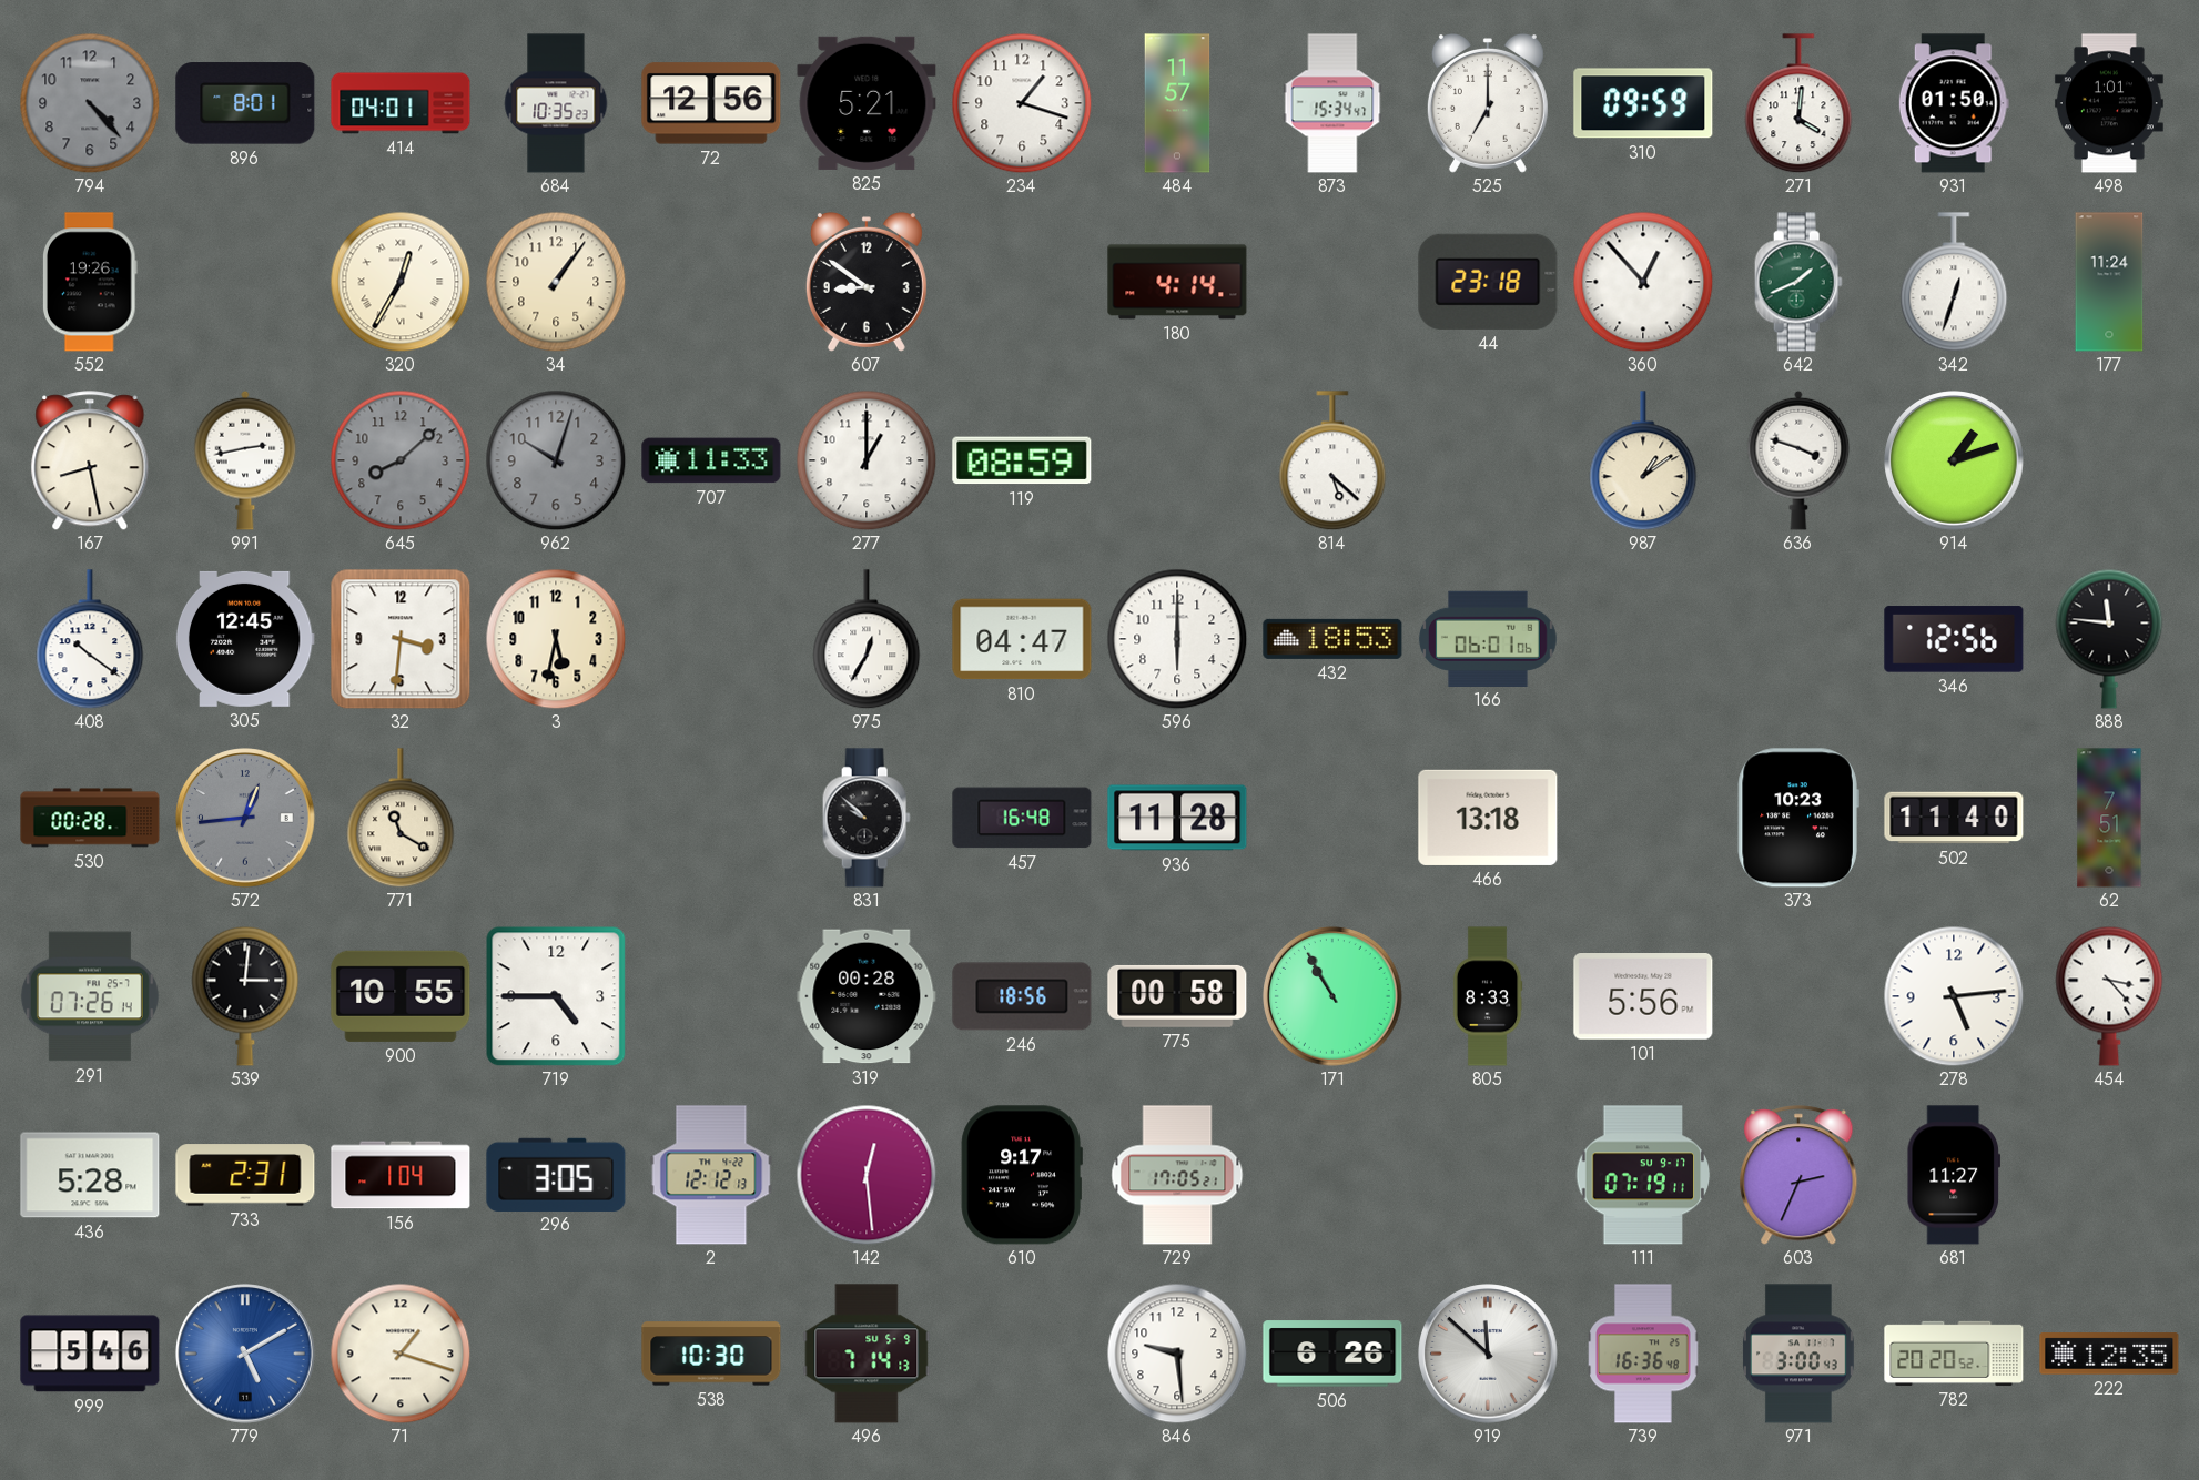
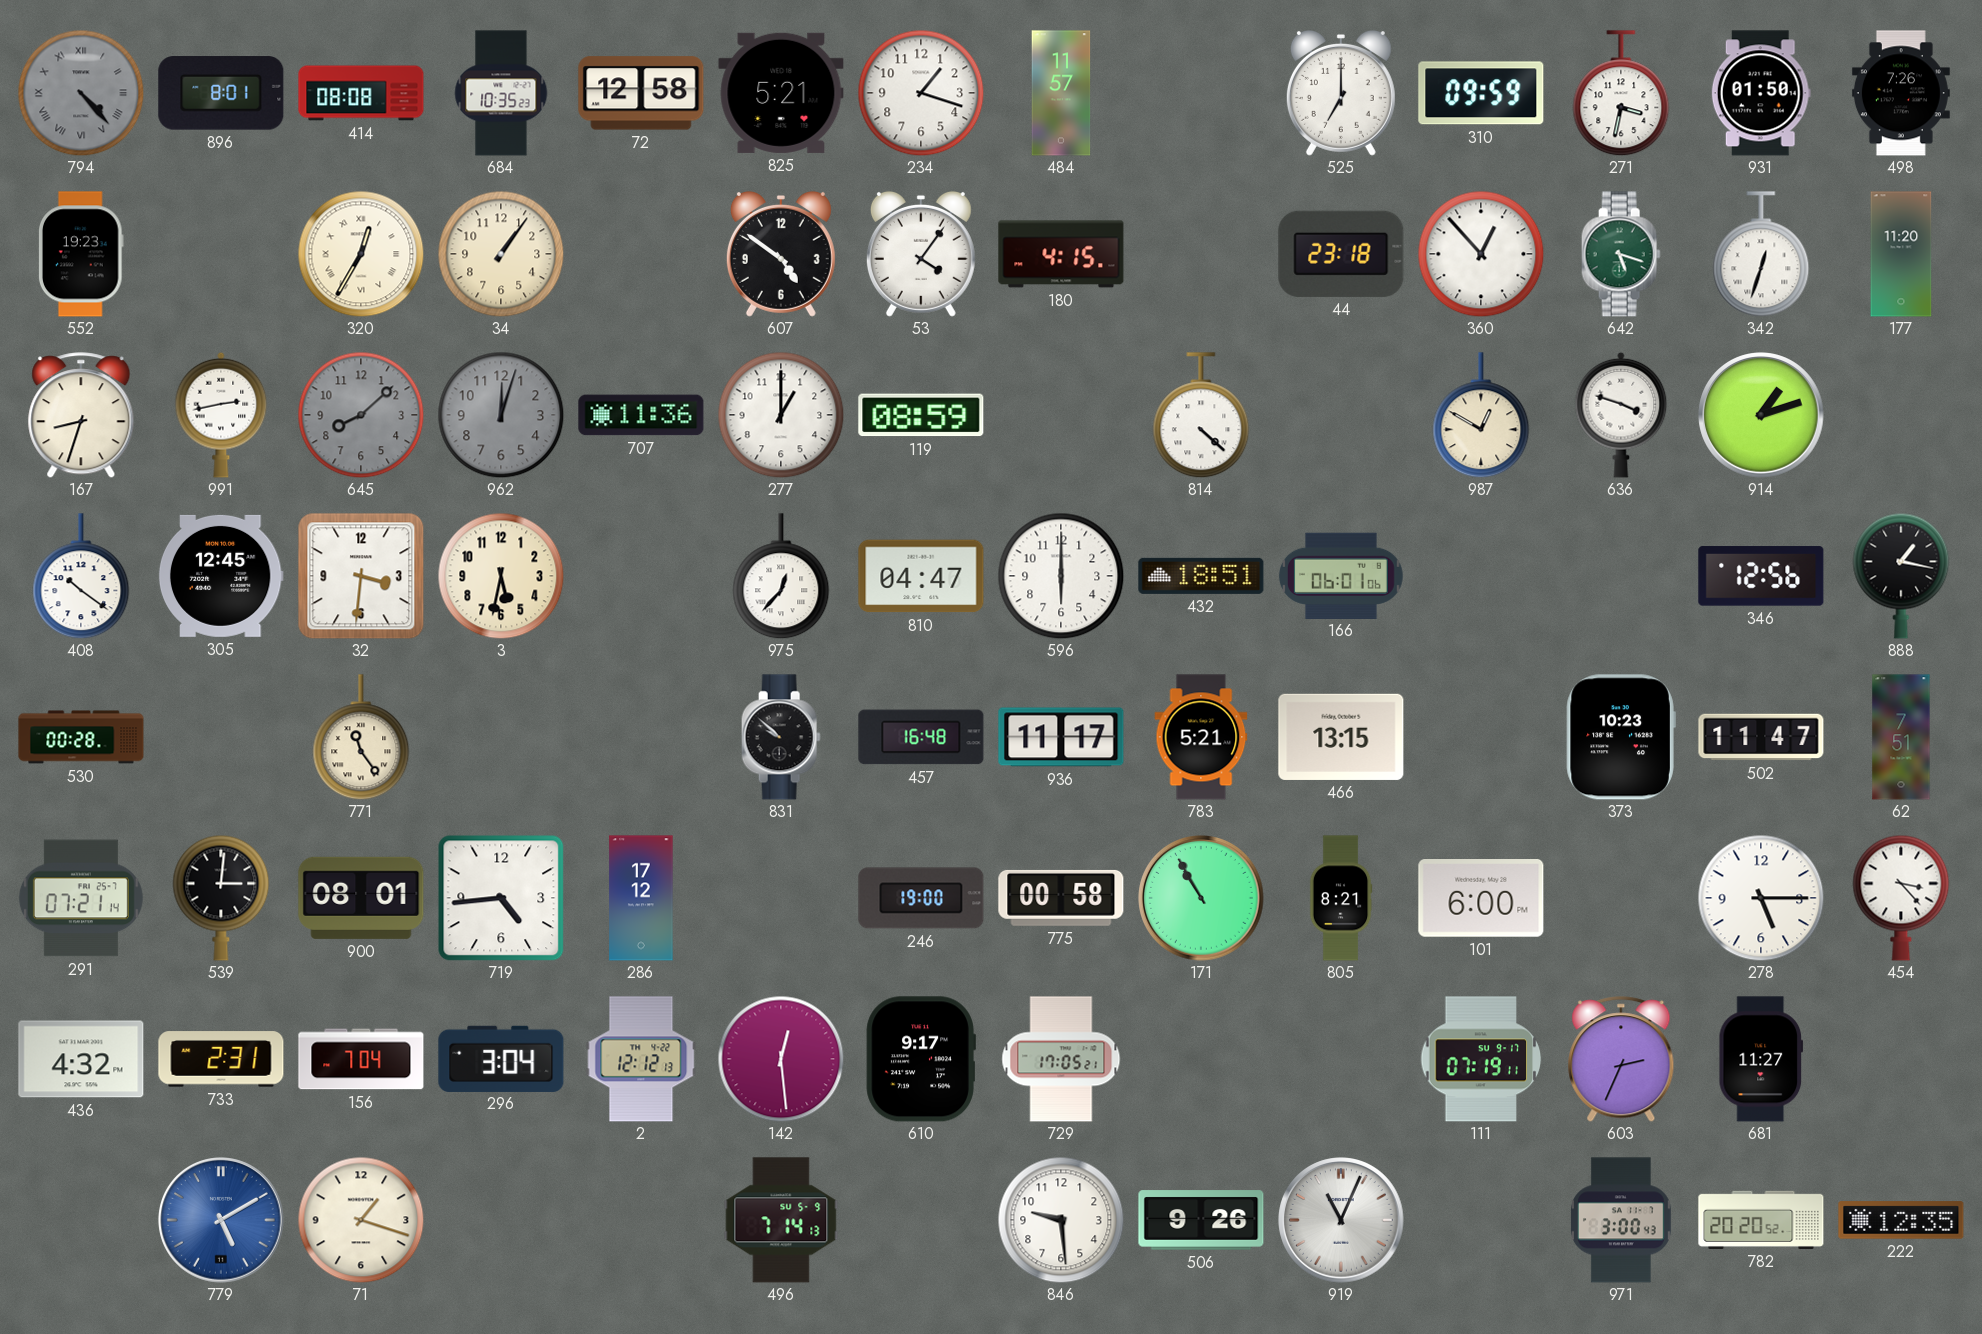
794 numerals: Arabic -> Roman (81, 93)
414: 04:01 -> 08:08 (361, 93)
72: 12:56 -> 12:58 (641, 93)
873: 15:34 -> none (1332, 103)
271: 4:01 -> 3:32 (1621, 93)
498: 1:01 -> 7:26 (1901, 93)
552: 19:26 -> 19:23 (82, 254)
607: 8:51 -> 4:51 (781, 254)
53: none -> 4:06 (921, 254)
180: 4:14 -> 4:15 (1061, 254)
642: 1:41 -> 5:18 (1621, 254)
177: 11:24 -> 11:20 (1901, 254)
167: 8:28 -> 8:33 (81, 415)
962: 10:03 -> 12:03 (501, 415)
707: 11:33 -> 11:36 (641, 415)
814: 5:22 -> 4:22 (1201, 415)
987: 1:09 -> 12:50 (1481, 415)
975: 12:35 -> 12:37 (781, 576)
432: 18:53 -> 18:51 (1201, 576)
888: 11:46 -> 1:17 (1901, 576)
572: 12:44 -> none (245, 818)
771: 11:20 -> 11:24 (361, 737)
936: 11:28 -> 11:17 (1061, 737)
783: none -> 5:21 (1201, 737)
466: 13:18 -> 13:15 (1341, 737)
502: 11:40 -> 11:47 (1761, 737)
291: 07:26 -> 07:21 (81, 898)
900: 10:55 -> 08:01 (361, 898)
719: 4:45 -> 4:44 (501, 898)
286: none -> 17:12 (641, 898)
319: 00:28 -> none (867, 996)
246: 18:56 -> 19:00 (921, 898)
805: 8:33 -> 8:21 (1341, 898)
101: 5:56 -> 6:00 (1481, 899)
278: 5:14 -> 5:15 (1761, 898)
436: 5:28 -> 4:32 (81, 1059)
156: 1:04 -> 7:04 (361, 1059)
296: 3:05 -> 3:04 (501, 1058)
999: 5:46 -> none (90, 1354)
538: 10:30 -> none (711, 1354)
506: 6:26 -> 9:26 (1201, 1220)
919: 11:52 -> 11:04 (1341, 1220)
739: 16:36 -> none (1643, 1354)
